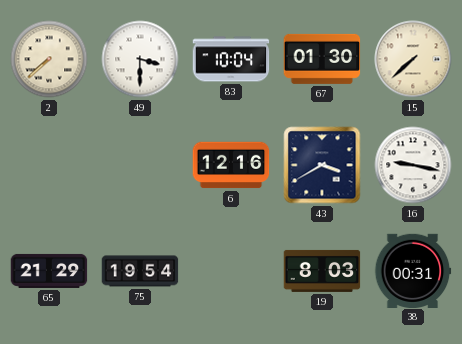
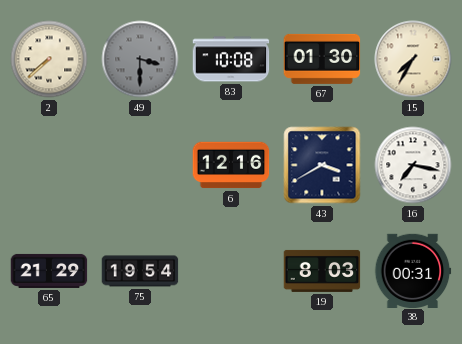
49 dial: white -> grey (140, 59)
83: 10:04 -> 10:08 (231, 59)
15: 7:38 -> 7:35 (413, 59)
16: 9:17 -> 7:17 (413, 165)
